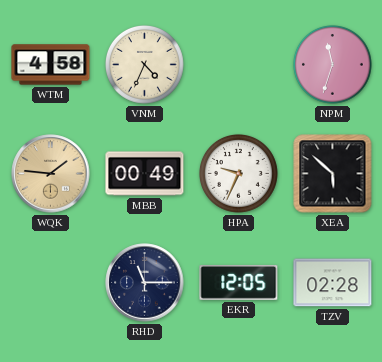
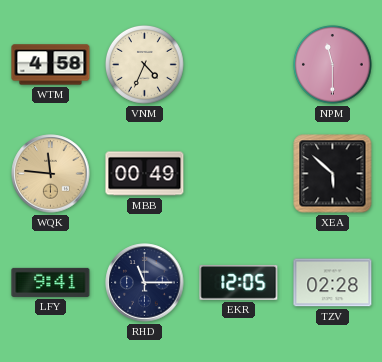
NPM: 11:33 -> 11:30 (332, 64)
WQK: 1:46 -> 11:46 (51, 174)
HPA: 9:34 -> none (238, 173)
LFY: none -> 9:41 (51, 282)
